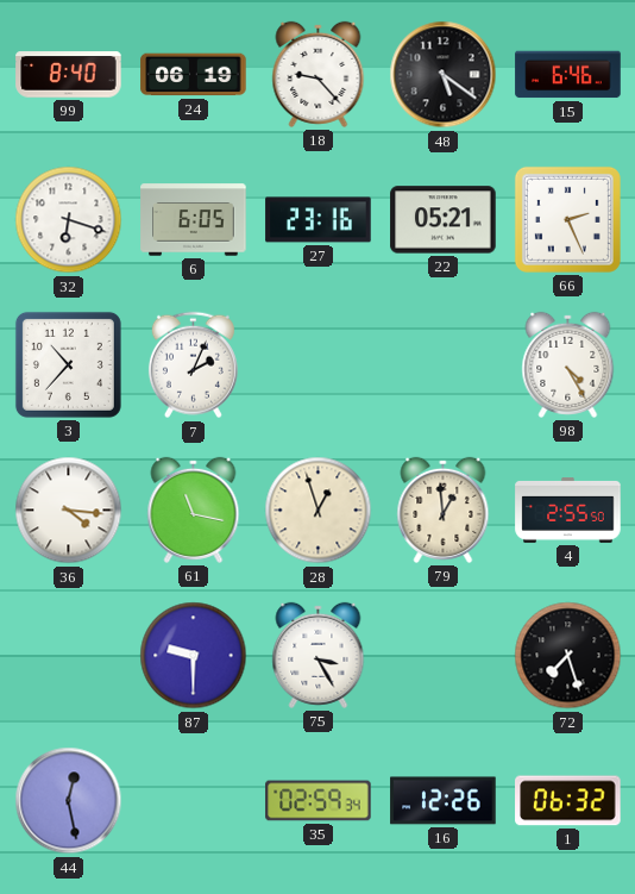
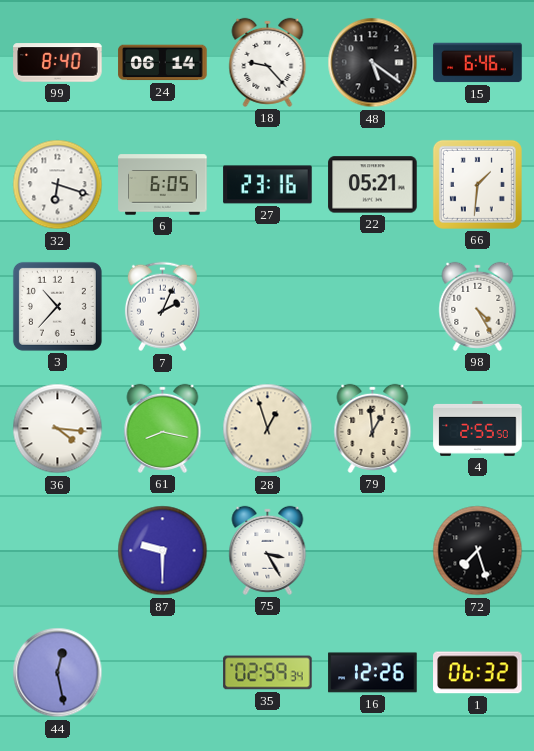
24: 06:19 -> 06:14 (163, 63)
66: 2:26 -> 1:31 (477, 184)
61: 11:17 -> 8:17 (163, 428)
